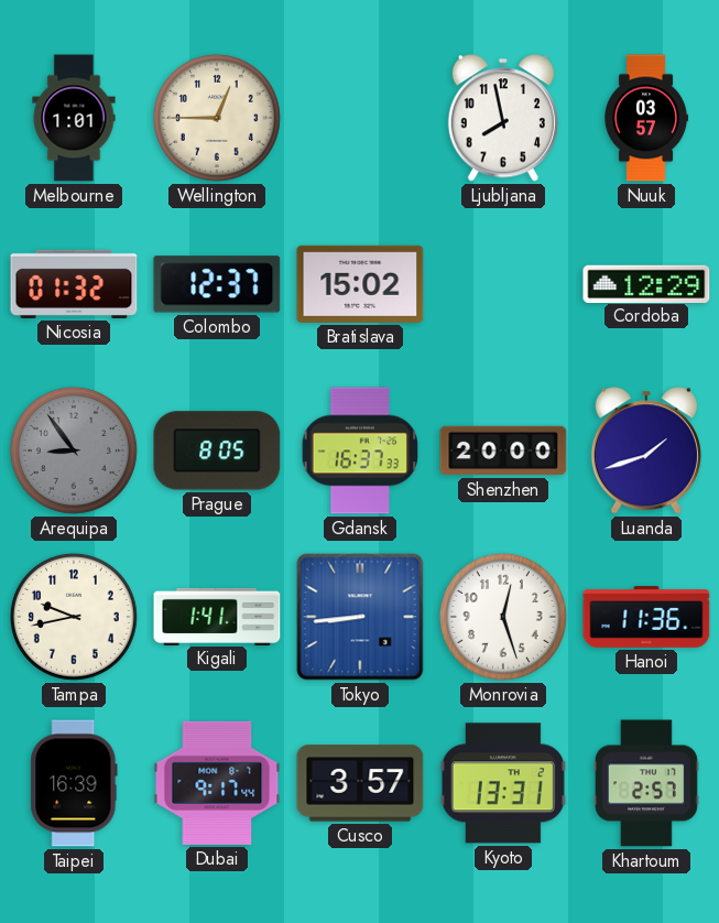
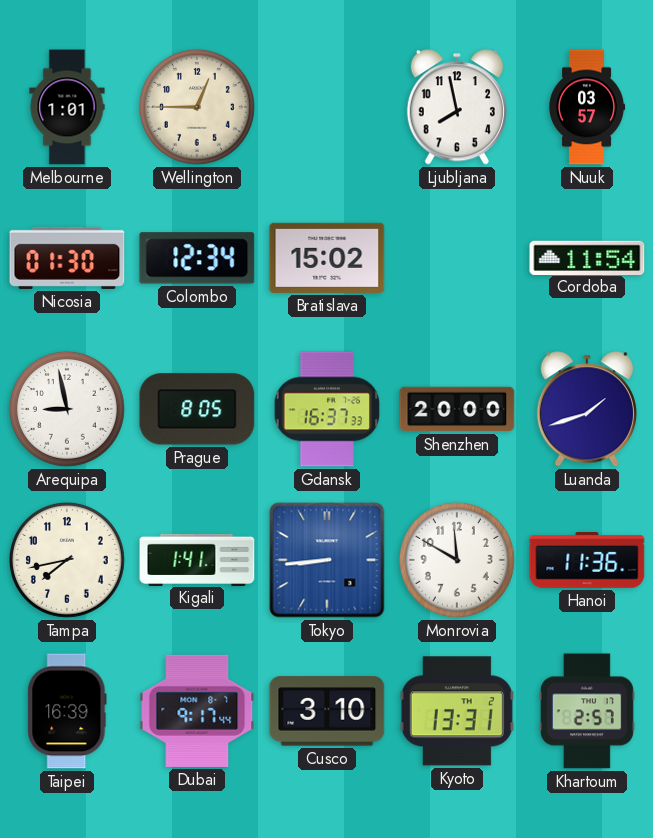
Nicosia: 01:32 -> 01:30 (67, 258)
Colombo: 12:37 -> 12:34 (197, 258)
Cordoba: 12:29 -> 11:54 (587, 257)
Arequipa: 8:54 -> 8:58 (67, 409)
Arequipa dial: grey -> white (67, 409)
Tampa: 9:43 -> 7:43 (67, 560)
Monrovia: 12:27 -> 11:50 (457, 560)
Cusco: 3:57 -> 3:10 (327, 711)
